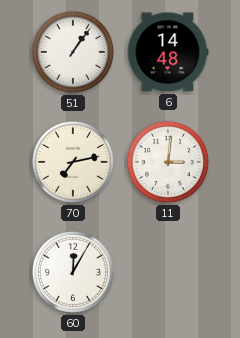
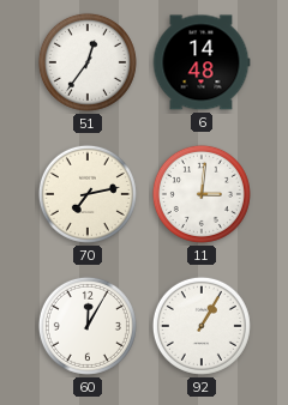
51: 1:06 -> 12:36 (88, 62)
92: none -> 1:05 (202, 326)
